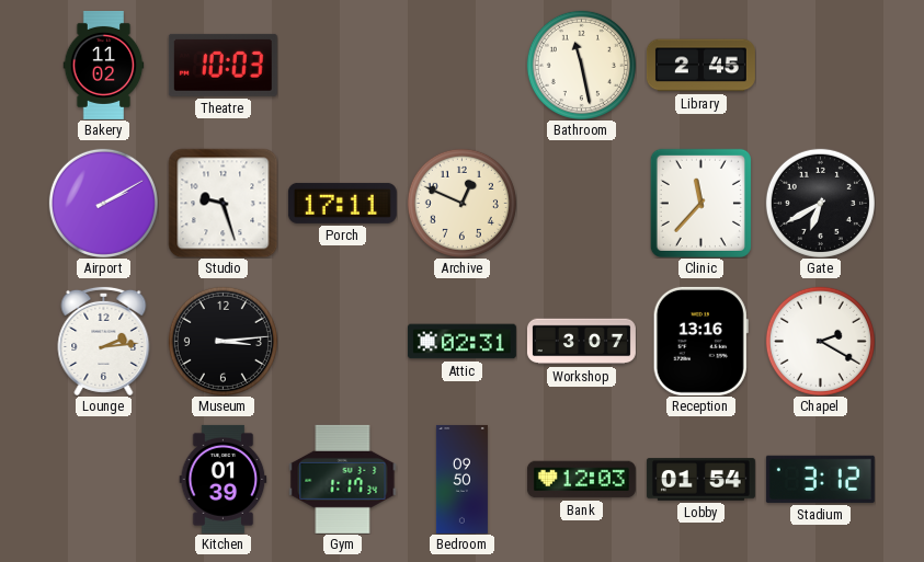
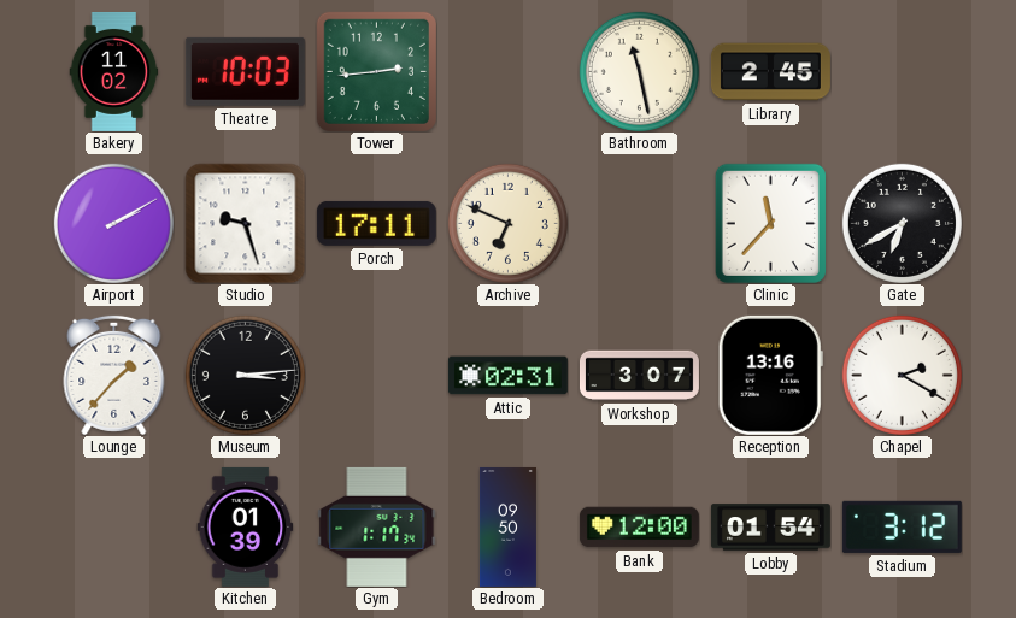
Tower: none -> 2:44 (376, 71)
Archive: 12:49 -> 6:49 (507, 223)
Lounge: 2:14 -> 1:37 (114, 375)
Bank: 12:03 -> 12:00 (639, 528)
